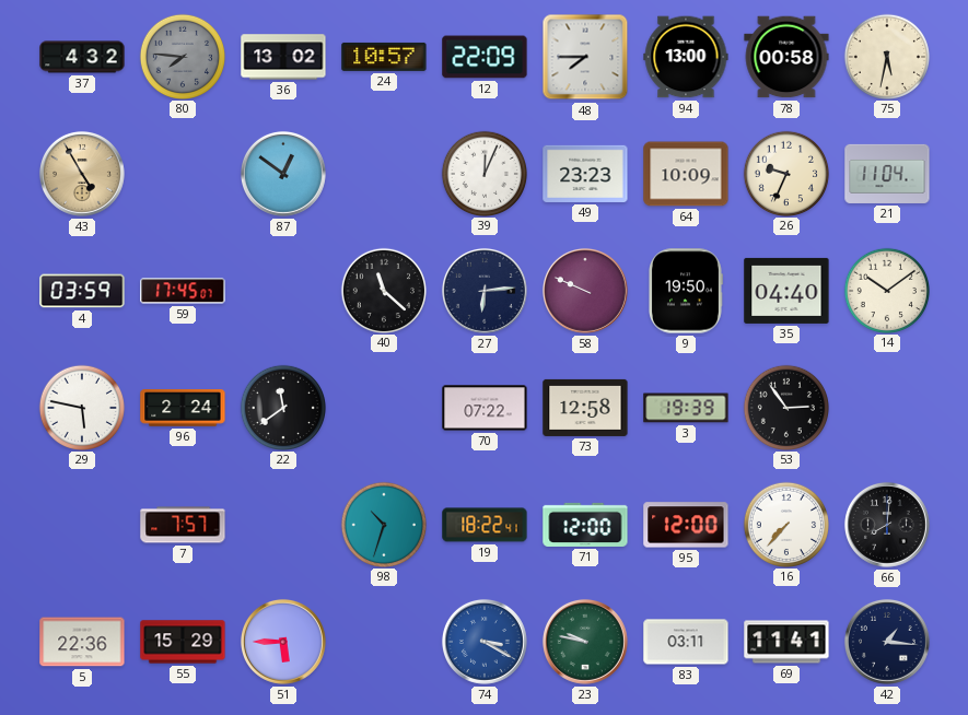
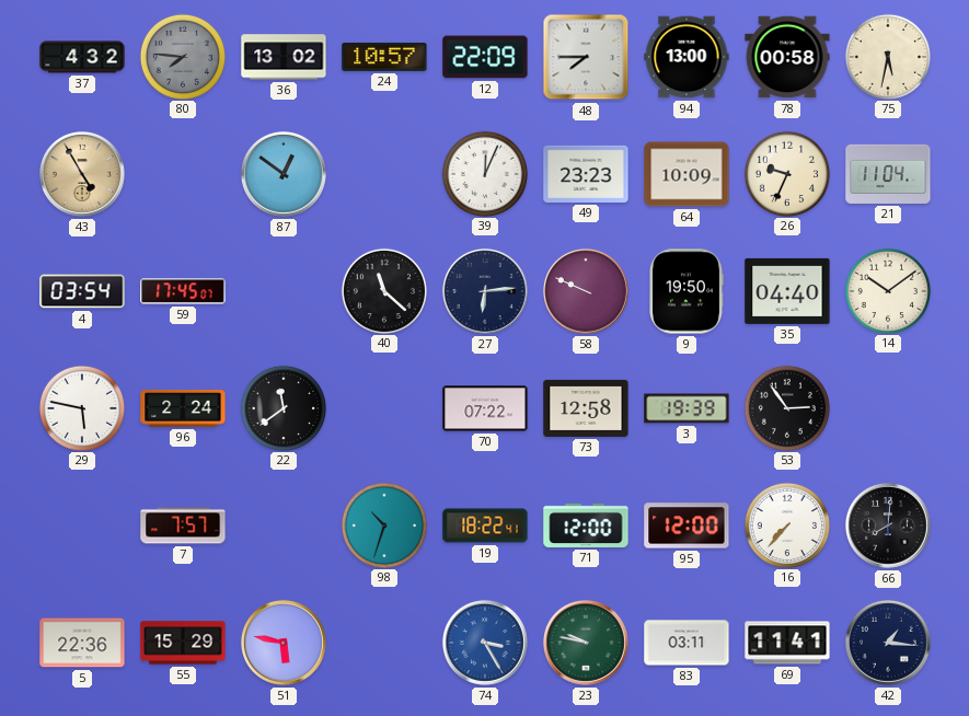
4: 03:59 -> 03:54 (82, 291)
51: 5:45 -> 5:47 (284, 643)
74: 3:20 -> 3:25 (485, 643)
